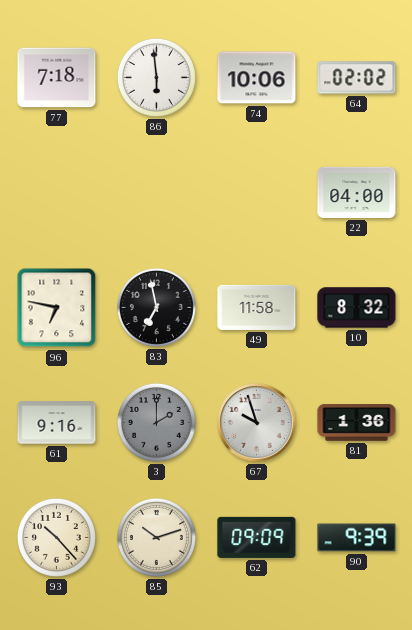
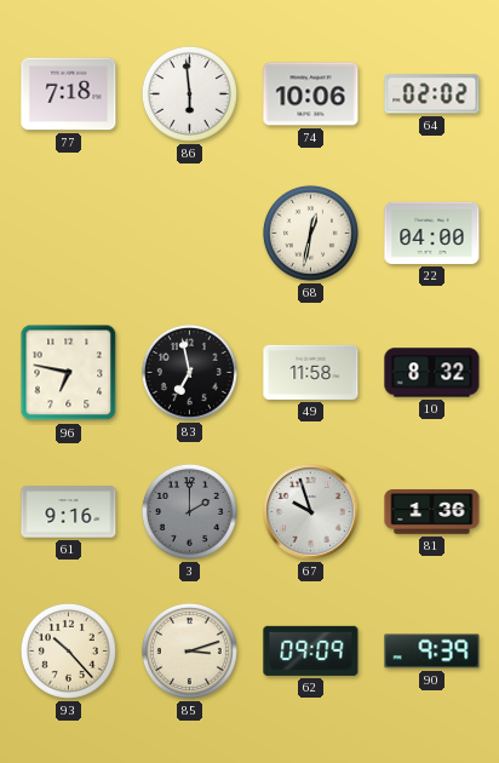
68: none -> 12:32 (310, 233)
85: 10:12 -> 3:12 (189, 650)
